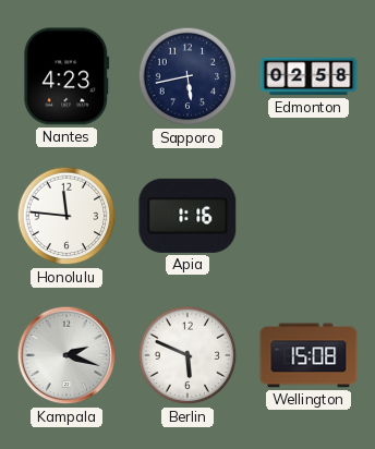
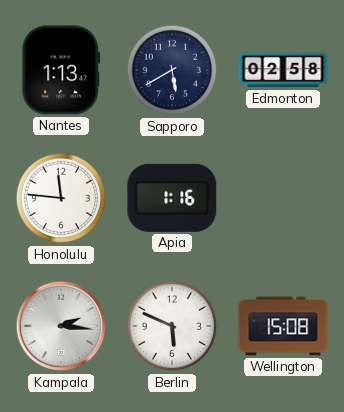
Nantes: 4:23 -> 1:13 (61, 70)
Sapporo: 5:43 -> 5:40 (172, 70)
Kampala: 2:18 -> 2:16 (61, 326)
